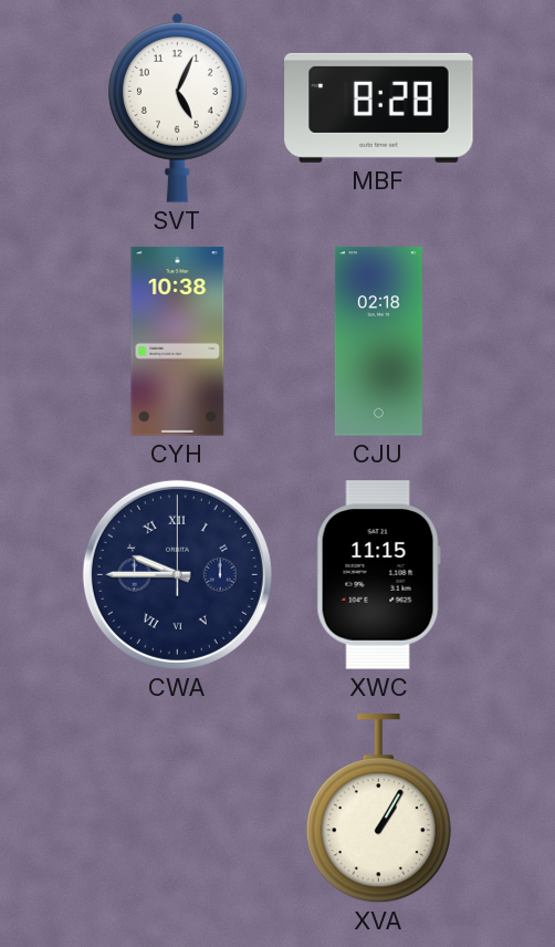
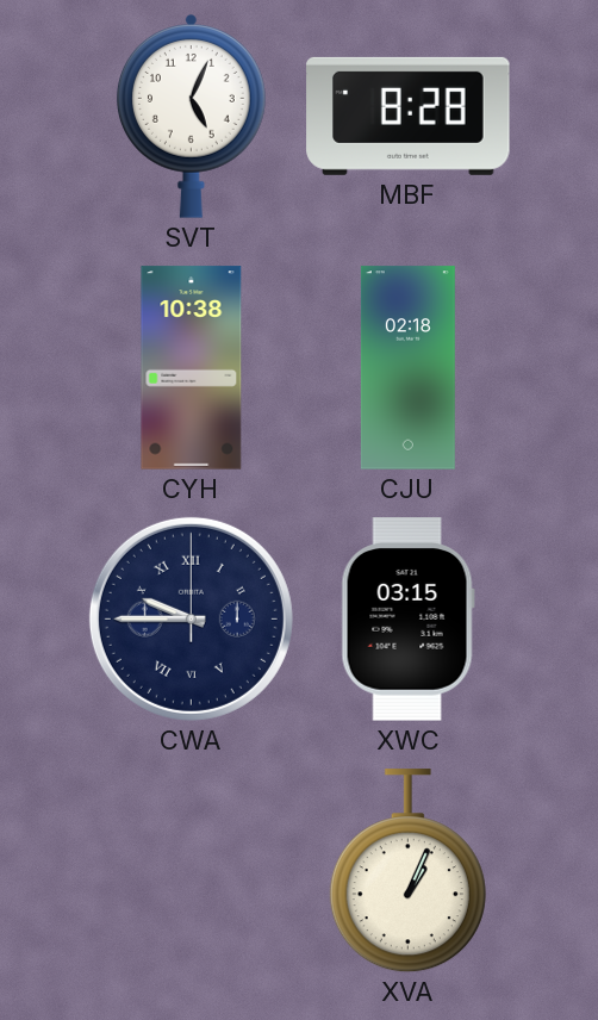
XWC: 11:15 -> 03:15 (407, 620)
XVA: 1:05 -> 1:04 (407, 871)
